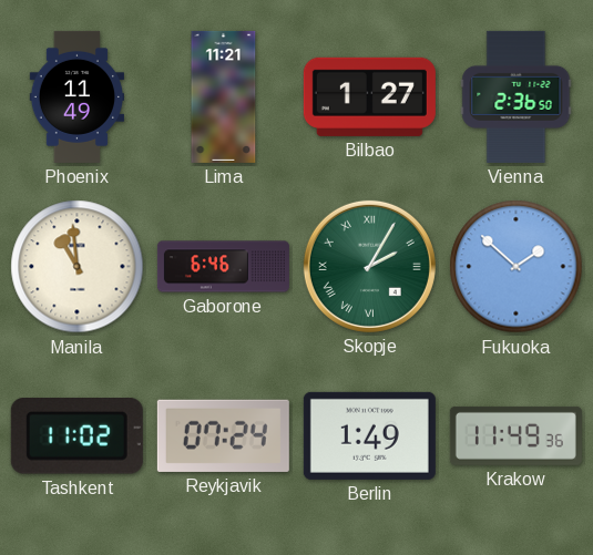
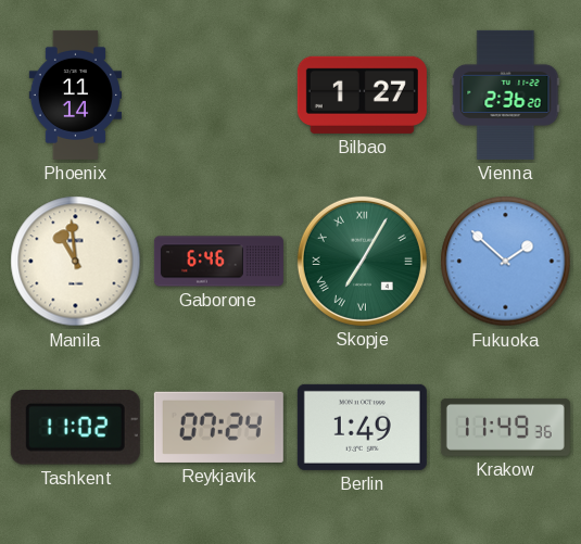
Phoenix: 11:49 -> 11:14 (75, 94)
Lima: 11:21 -> none (224, 96)
Vienna: 2:36:50 -> 2:36:20 (506, 94)
Skopje: 2:05 -> 7:05 (362, 261)
